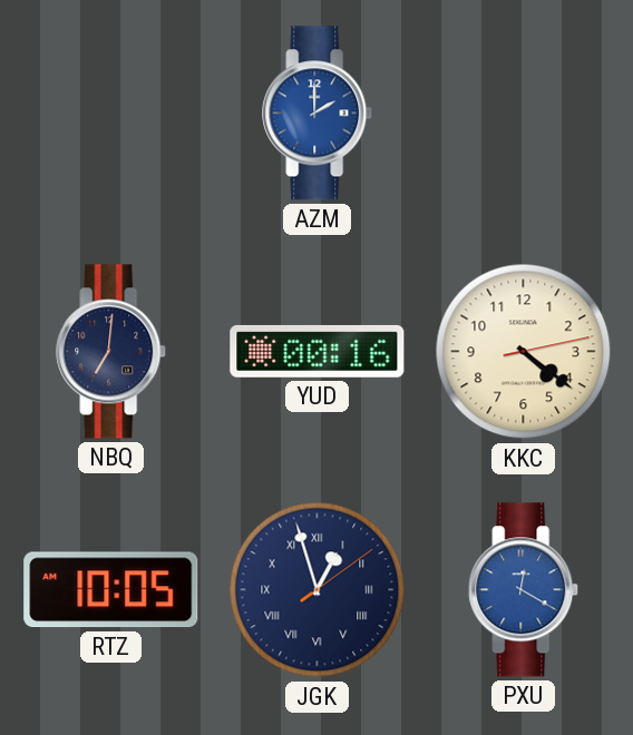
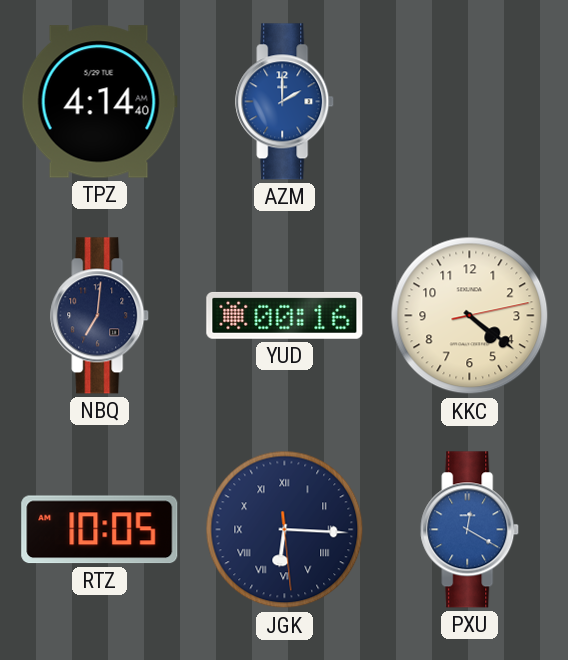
TPZ: none -> 4:14 (99, 102)
JGK: 12:57 -> 6:15 (285, 530)
